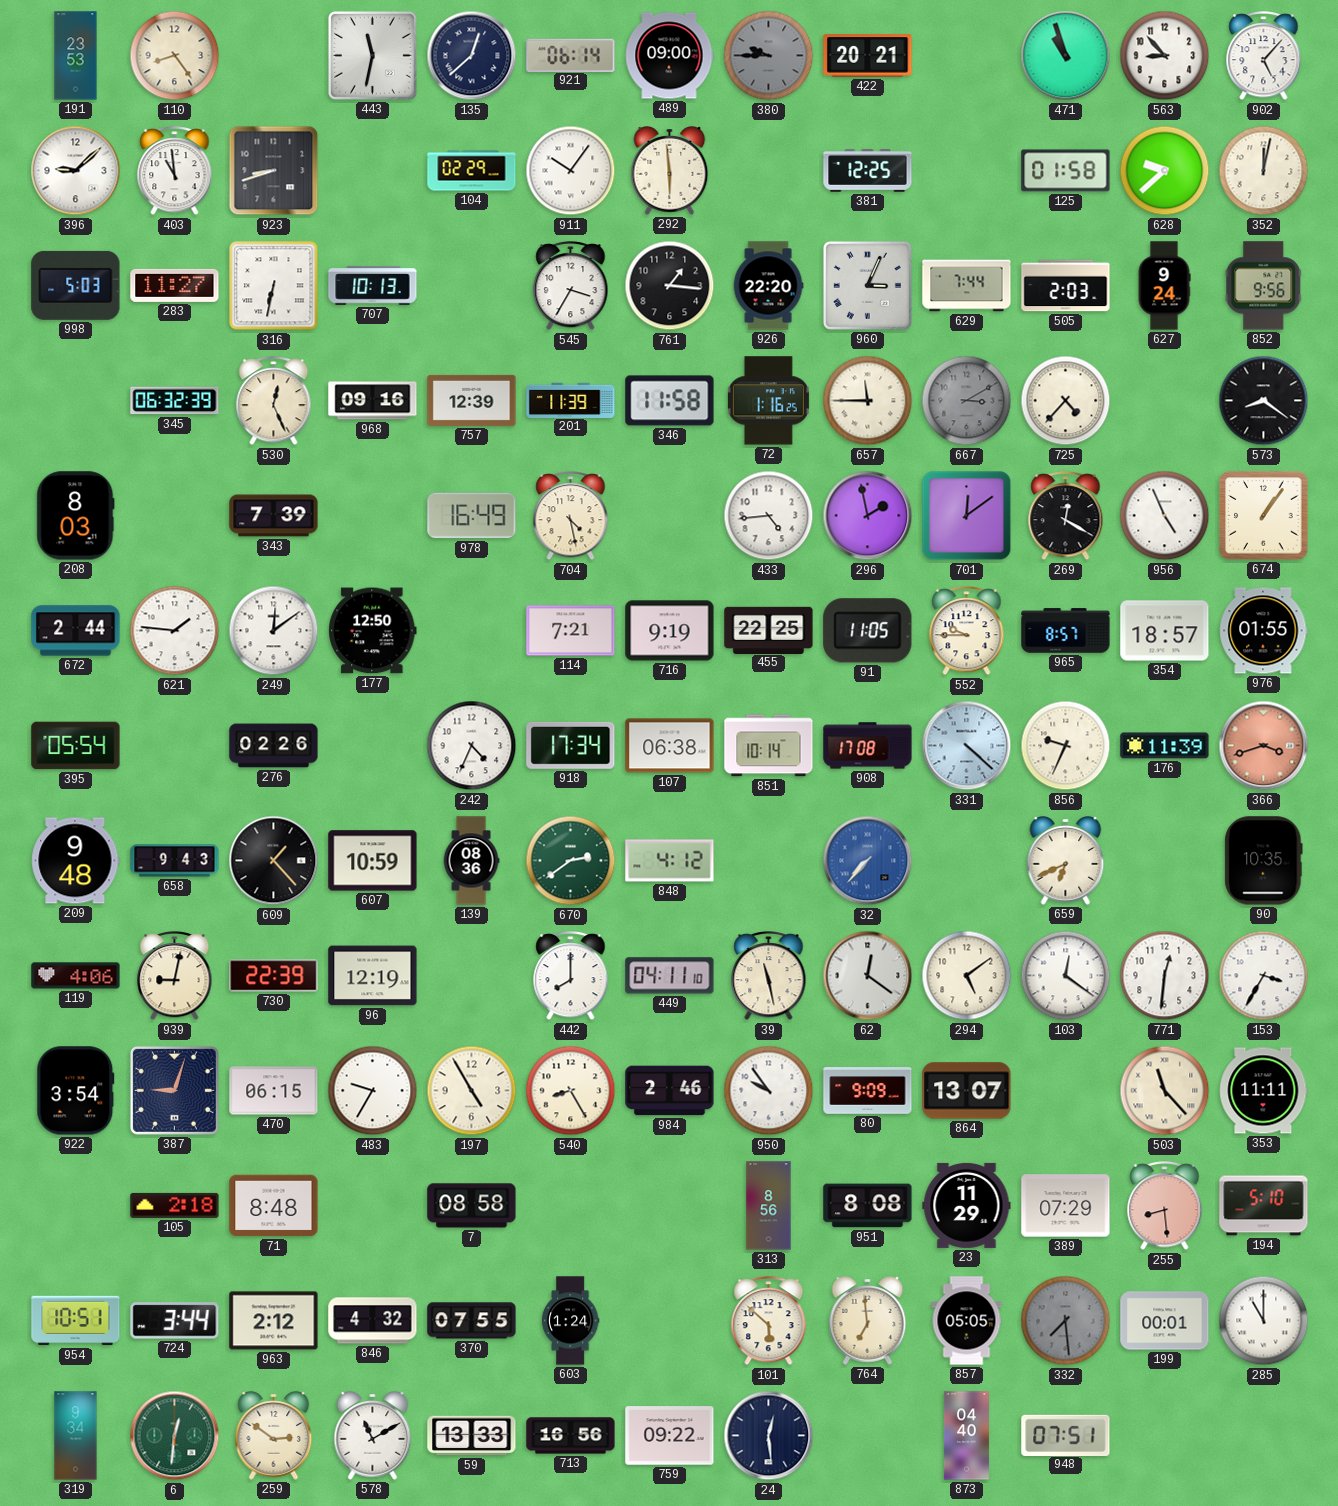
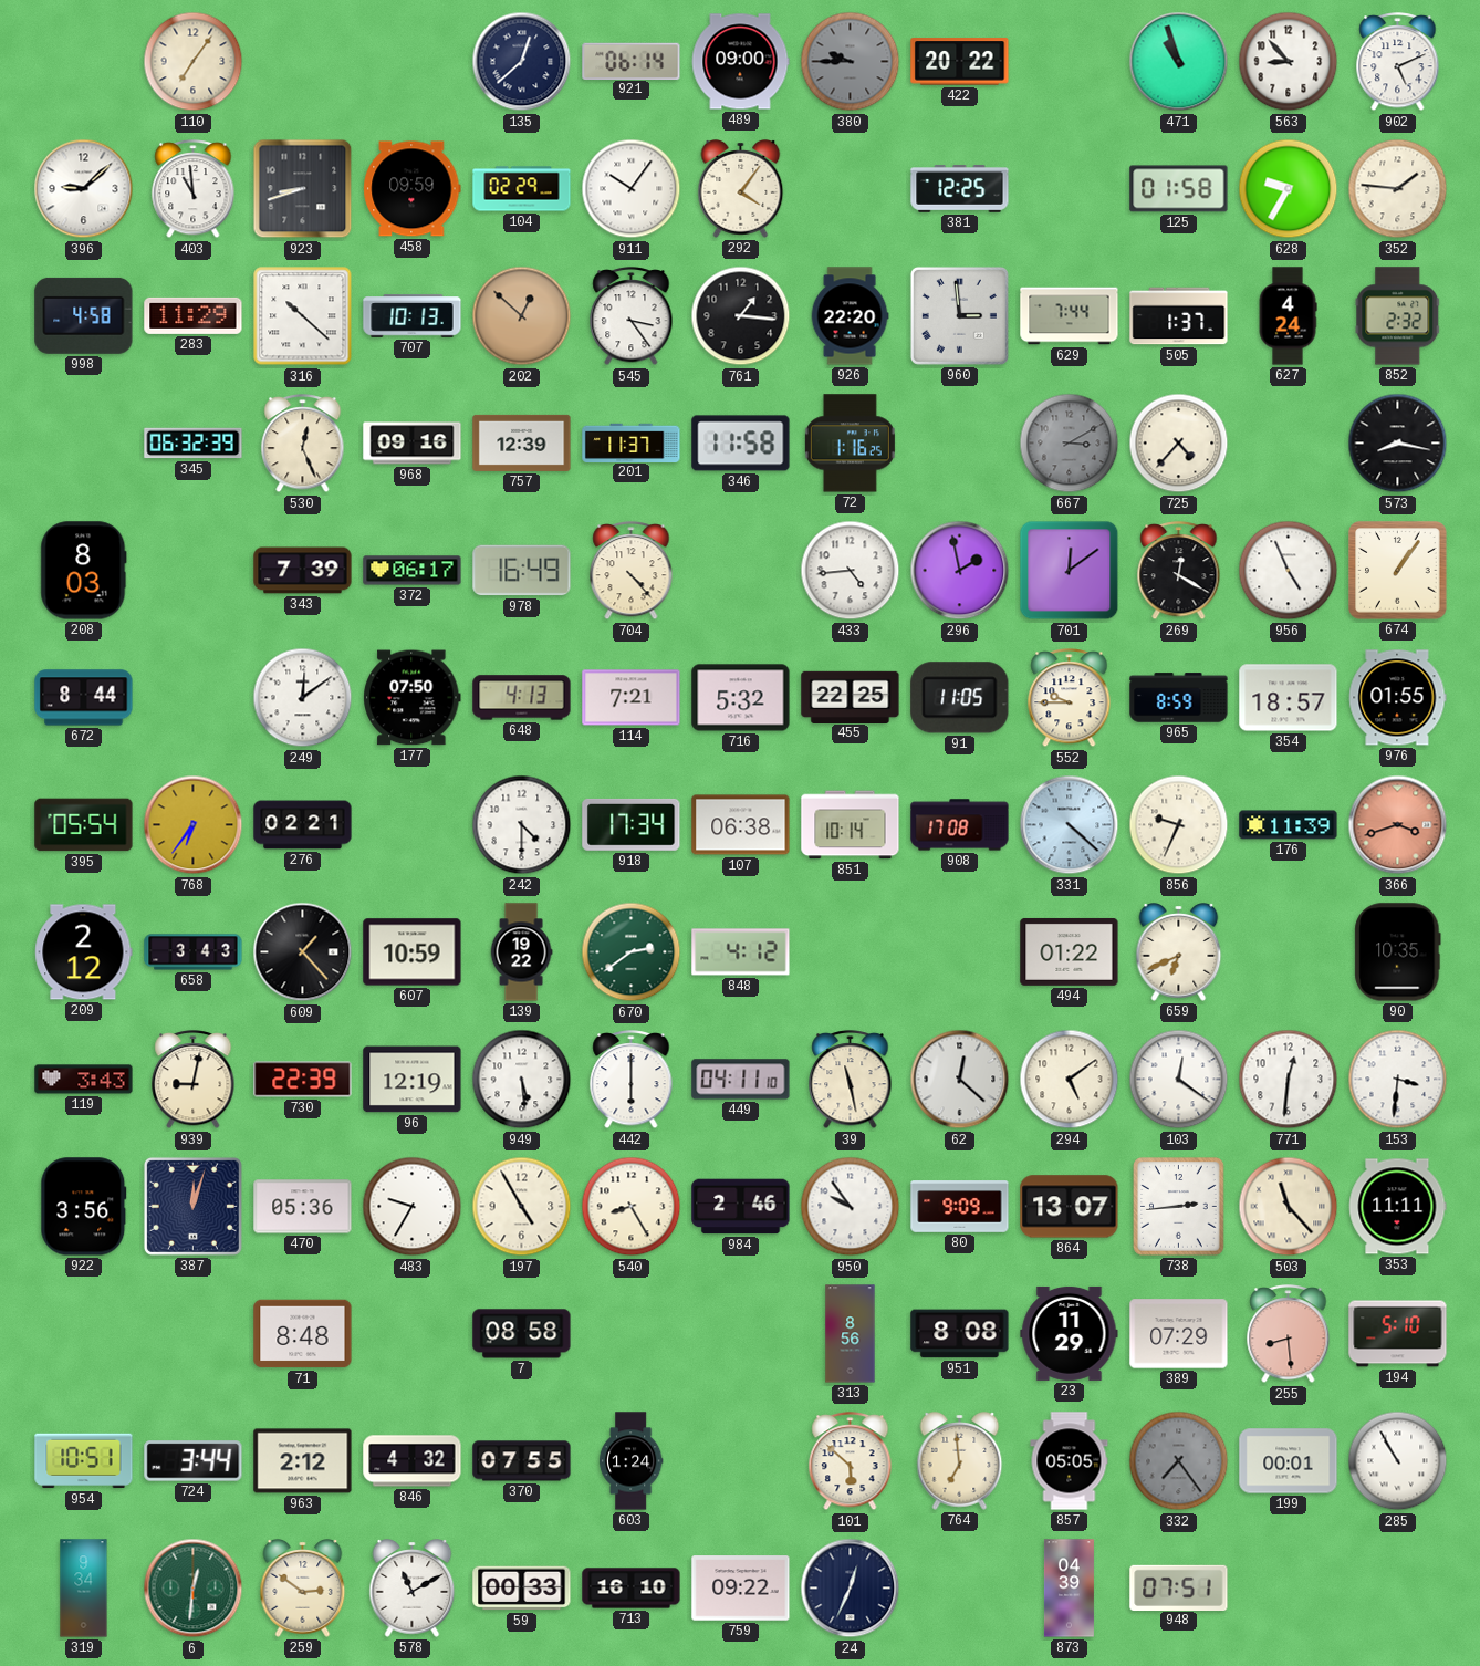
191: 23:53 -> none (76, 56)
110: 8:24 -> 7:06 (194, 62)
443: 11:32 -> none (372, 55)
422: 20:21 -> 20:22 (960, 62)
902: 5:07 -> 5:11 (1398, 62)
458: none -> 09:59 (413, 189)
292: 5:59 -> 4:06 (741, 189)
628: 9:38 -> 9:35 (1289, 189)
352: 12:02 -> 1:46 (1398, 189)
998: 5:03 -> 4:58 (84, 315)
283: 11:27 -> 11:29 (194, 315)
316: 6:32 -> 10:22 (303, 316)
202: none -> 12:52 (522, 316)
545: 3:35 -> 3:24 (632, 316)
960: 3:04 -> 2:59 (959, 315)
505: 2:03 -> 1:37 (1179, 316)
627: 9:24 -> 4:24 (1288, 316)
852: 9:56 -> 2:32 (1398, 316)
201: 11:39 -> 11:37 (632, 442)
657: 11:45 -> none (868, 401)
573: 8:21 -> 8:17 (1398, 444)
372: none -> 06:17 (413, 571)
704: 4:28 -> 4:23 (632, 571)
672: 2:44 -> 8:44 (84, 698)
621: 1:46 -> none (175, 631)
177: 12:50 -> 07:50 (413, 698)
648: none -> 4:13 (522, 698)
716: 9:19 -> 5:32 (741, 698)
965: 8:57 -> 8:59 (1179, 698)
768: none -> 6:36 (194, 825)
276: 02:26 -> 02:21 (303, 825)
242: 4:34 -> 4:30 (522, 825)
209: 9:48 -> 2:12 (84, 952)
658: 9:43 -> 3:43 (194, 952)
139: 08:36 -> 19:22 (521, 952)
32: 7:37 -> none (868, 861)
494: none -> 01:22 (1070, 951)
119: 4:06 -> 3:43 (84, 1080)
949: none -> 5:29 (522, 1080)
442: 8:00 -> 6:00 (632, 1080)
62: 12:21 -> 12:22 (960, 1080)
153: 3:35 -> 3:31 (1398, 1080)
922: 3:54 -> 3:56 (84, 1207)
387: 9:03 -> 12:03 (192, 1206)
470: 06:15 -> 05:36 (303, 1207)
738: none -> 2:44 (1179, 1207)
105: 2:18 -> none (175, 1205)
332: 7:29 -> 7:24 (1179, 1461)
285: 11:00 -> 10:55 (1398, 1461)
59: 13:33 -> 00:33 (522, 1589)
713: 16:56 -> 16:10 (632, 1589)
24: 12:29 -> 12:34 (851, 1589)
873: 04:40 -> 04:39 (1069, 1589)
